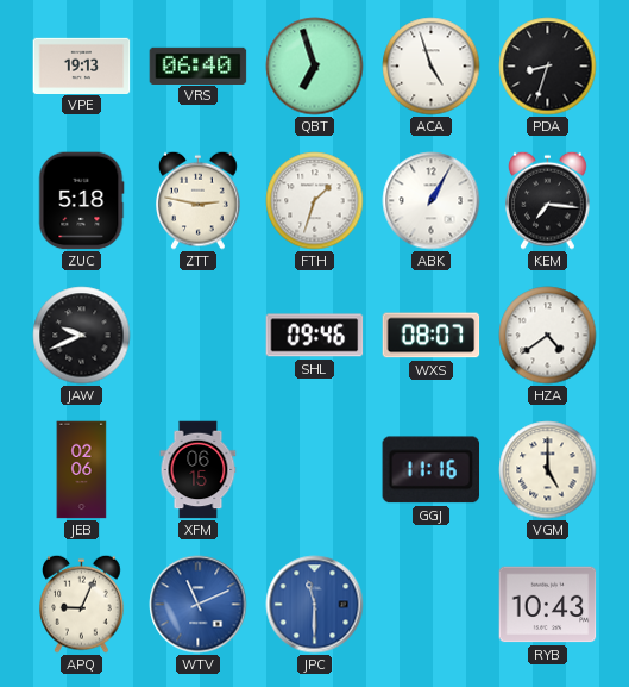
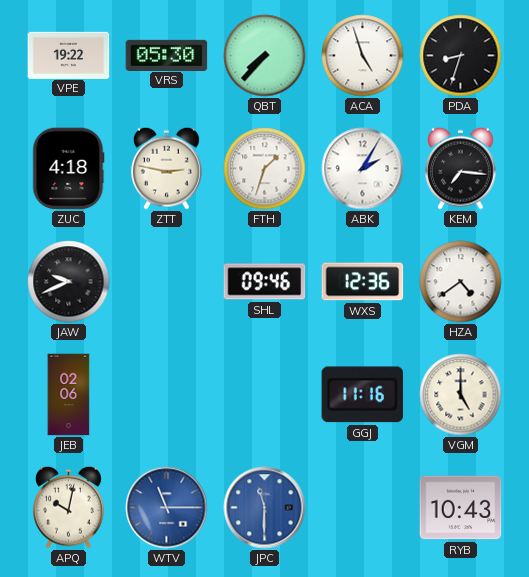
VPE: 19:13 -> 19:22 (69, 55)
VRS: 06:40 -> 05:30 (167, 55)
QBT: 6:57 -> 7:37 (265, 56)
ZUC: 5:18 -> 4:18 (69, 169)
ABK: 1:05 -> 2:05 (363, 169)
WXS: 08:07 -> 12:36 (363, 282)
XFM: 06:15 -> none (199, 470)
APQ: 9:04 -> 10:02 (69, 507)
WTV: 11:11 -> 11:15 (167, 508)
